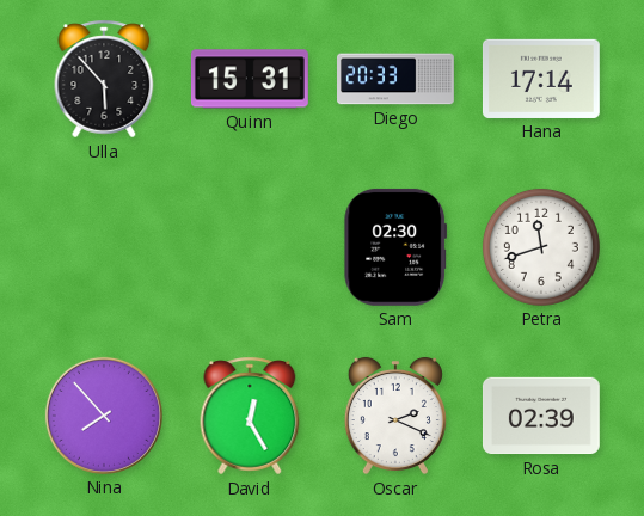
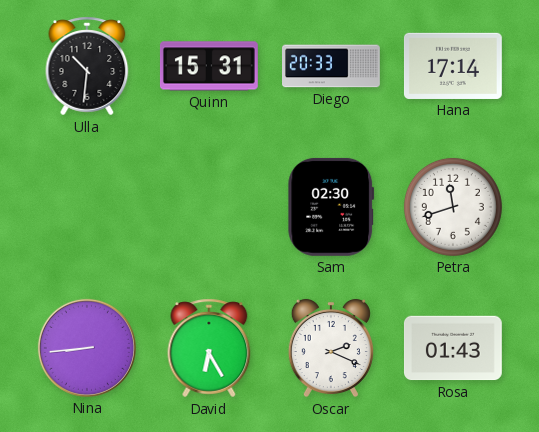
Ulla: 5:53 -> 10:31 (87, 66)
Nina: 7:53 -> 8:44 (87, 348)
David: 12:25 -> 6:25 (209, 348)
Rosa: 02:39 -> 01:43 (453, 348)
